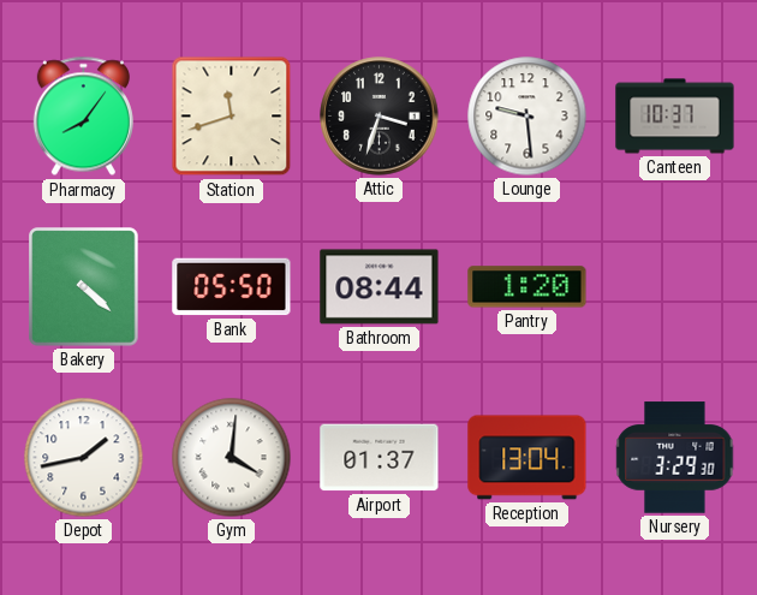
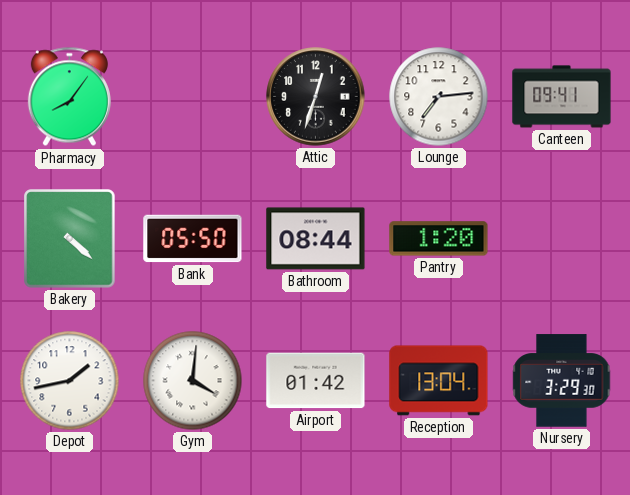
Station: 11:42 -> none (232, 117)
Attic: 3:33 -> 12:33 (316, 97)
Lounge: 9:29 -> 7:14 (439, 97)
Canteen: 10:37 -> 09:41 (562, 97)
Airport: 01:37 -> 01:42 (316, 381)
